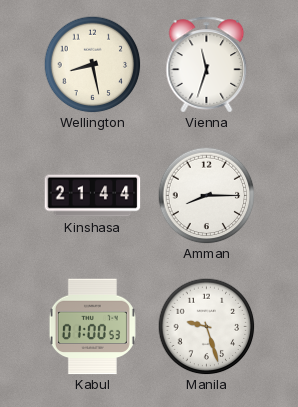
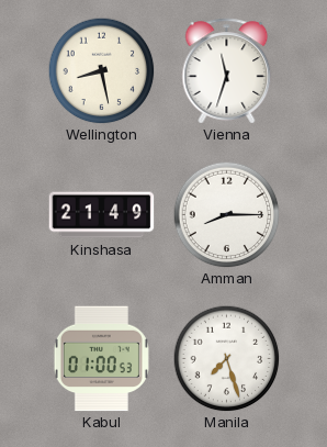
Kinshasa: 21:44 -> 21:49 (102, 215)
Manila: 9:27 -> 7:27 (226, 358)
